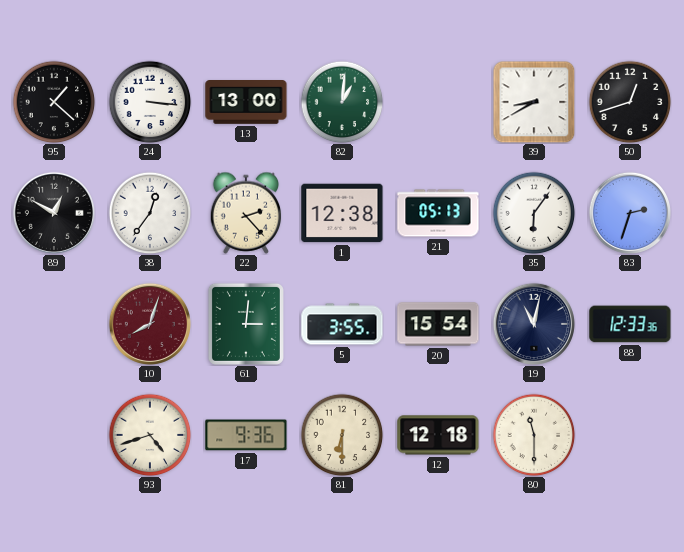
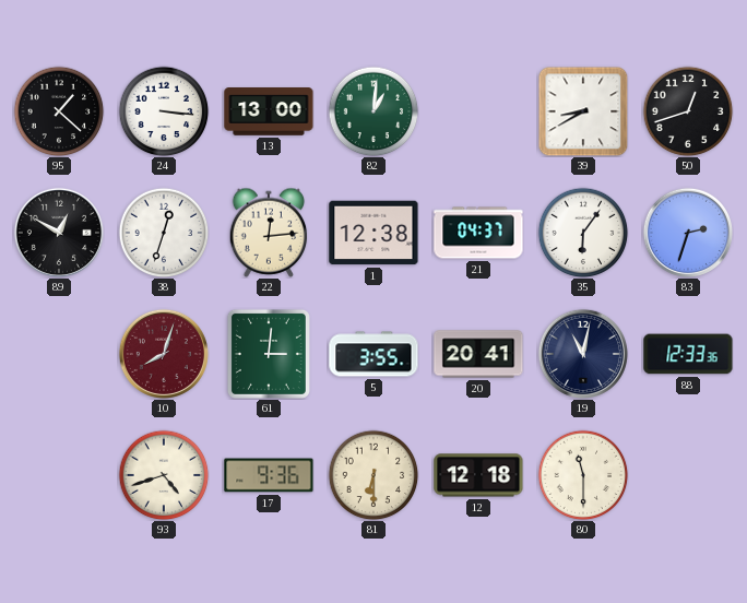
38: 12:36 -> 12:33 (164, 233)
22: 2:23 -> 12:14 (269, 233)
21: 05:13 -> 04:37 (478, 233)
20: 15:54 -> 20:41 (478, 354)
